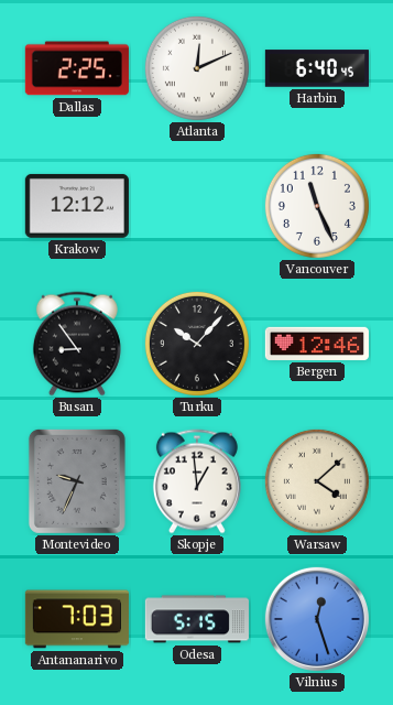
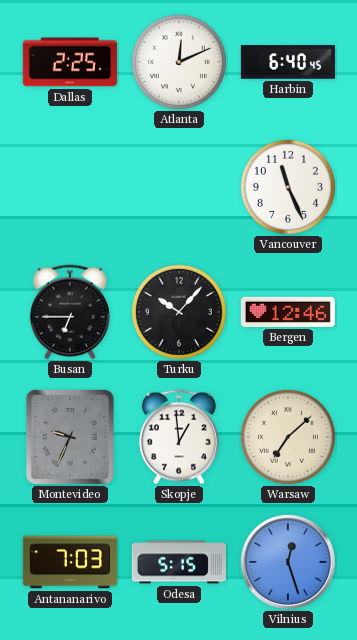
Krakow: 12:12 -> none (77, 206)
Busan: 8:54 -> 6:45 (70, 312)
Warsaw: 4:08 -> 7:08 (288, 437)
